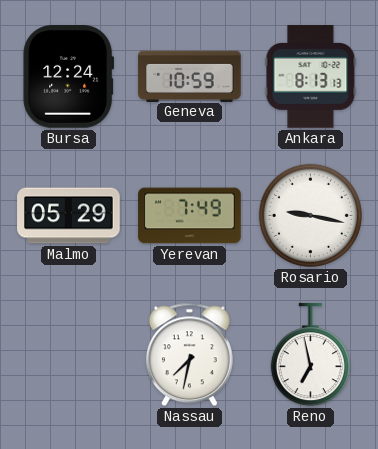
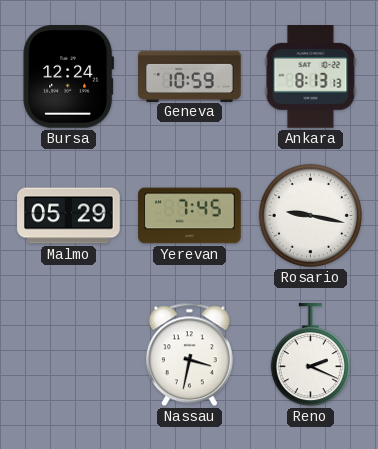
Yerevan: 7:49 -> 7:45 (190, 216)
Nassau: 7:32 -> 3:32 (189, 355)
Reno: 6:58 -> 2:19 (310, 355)
